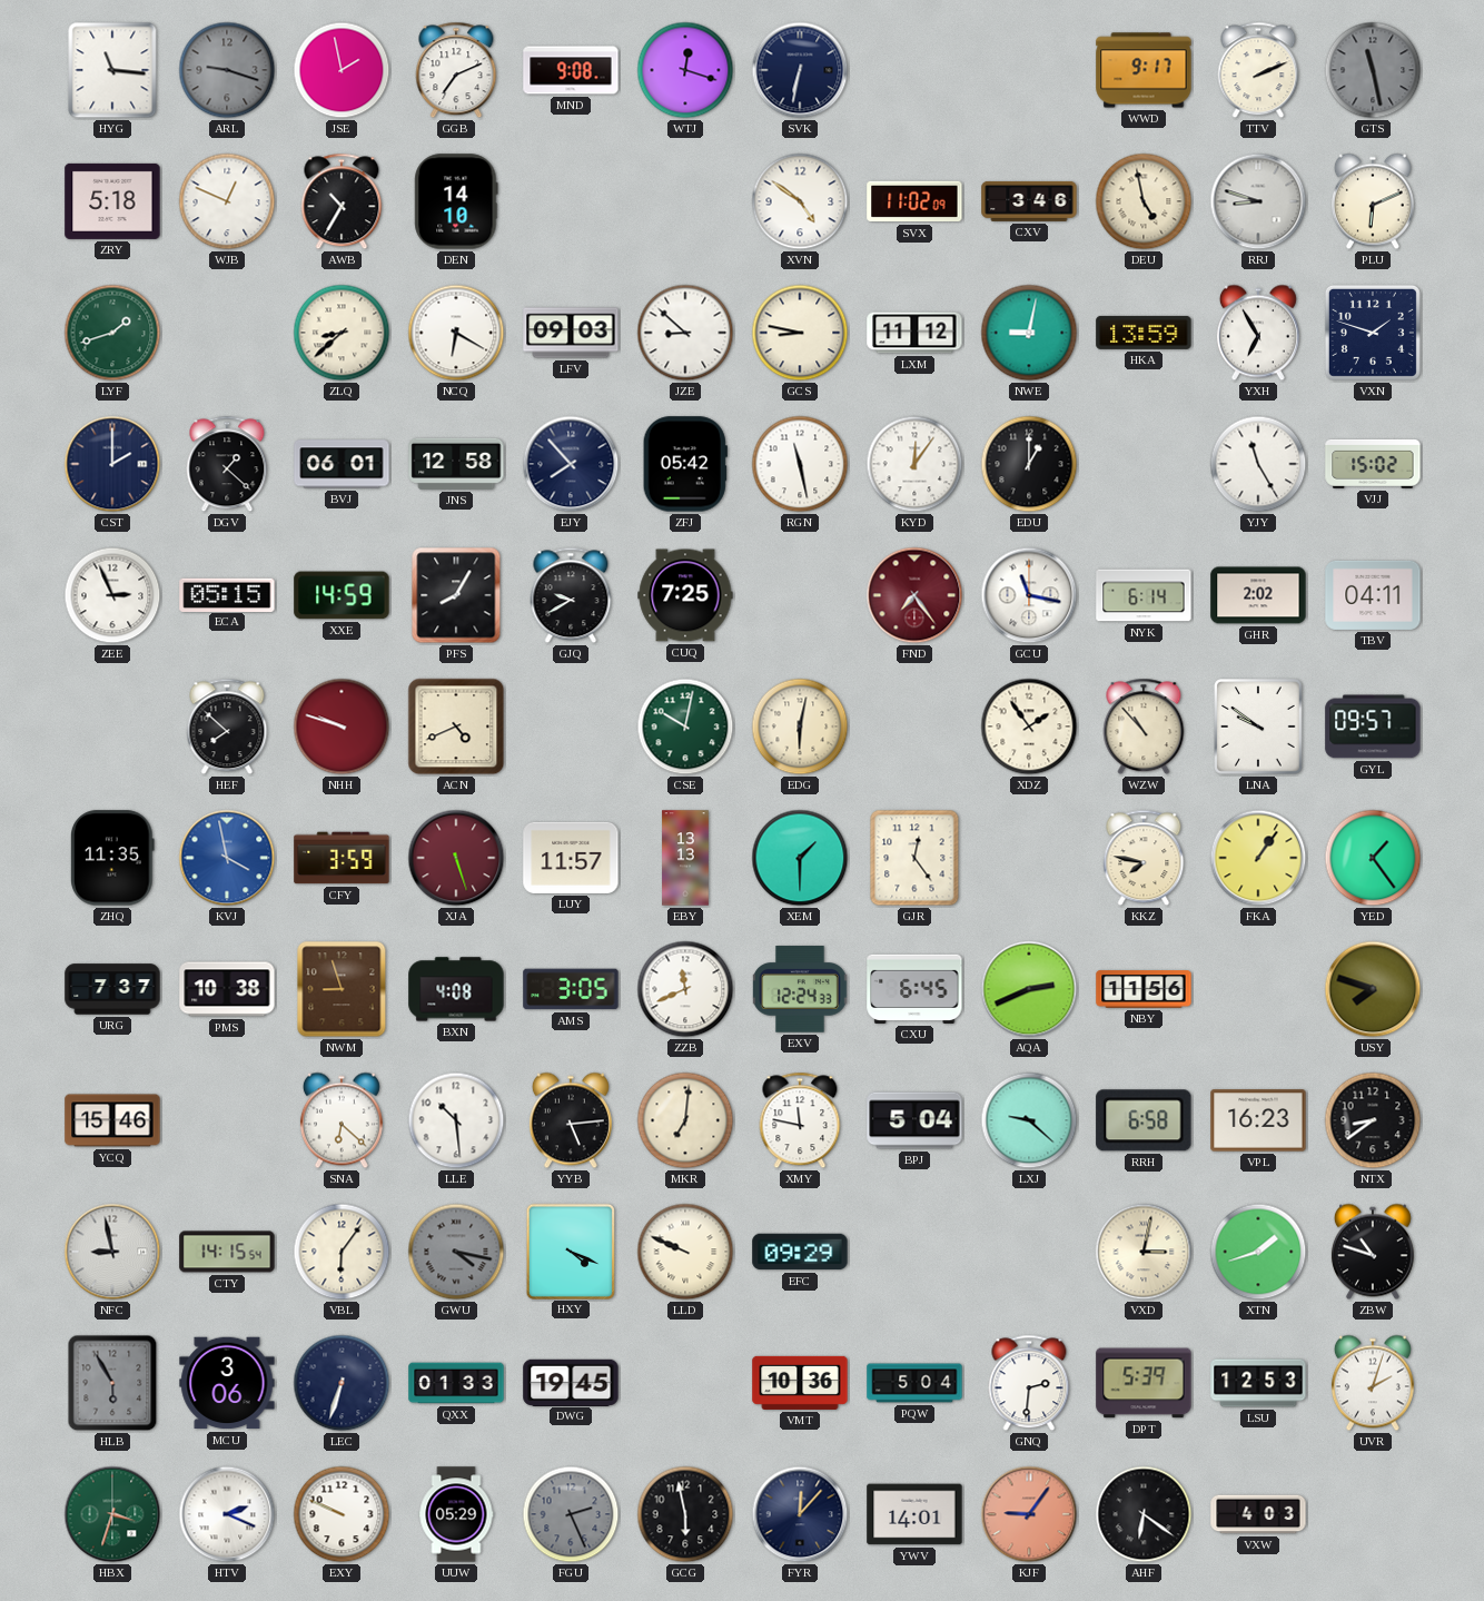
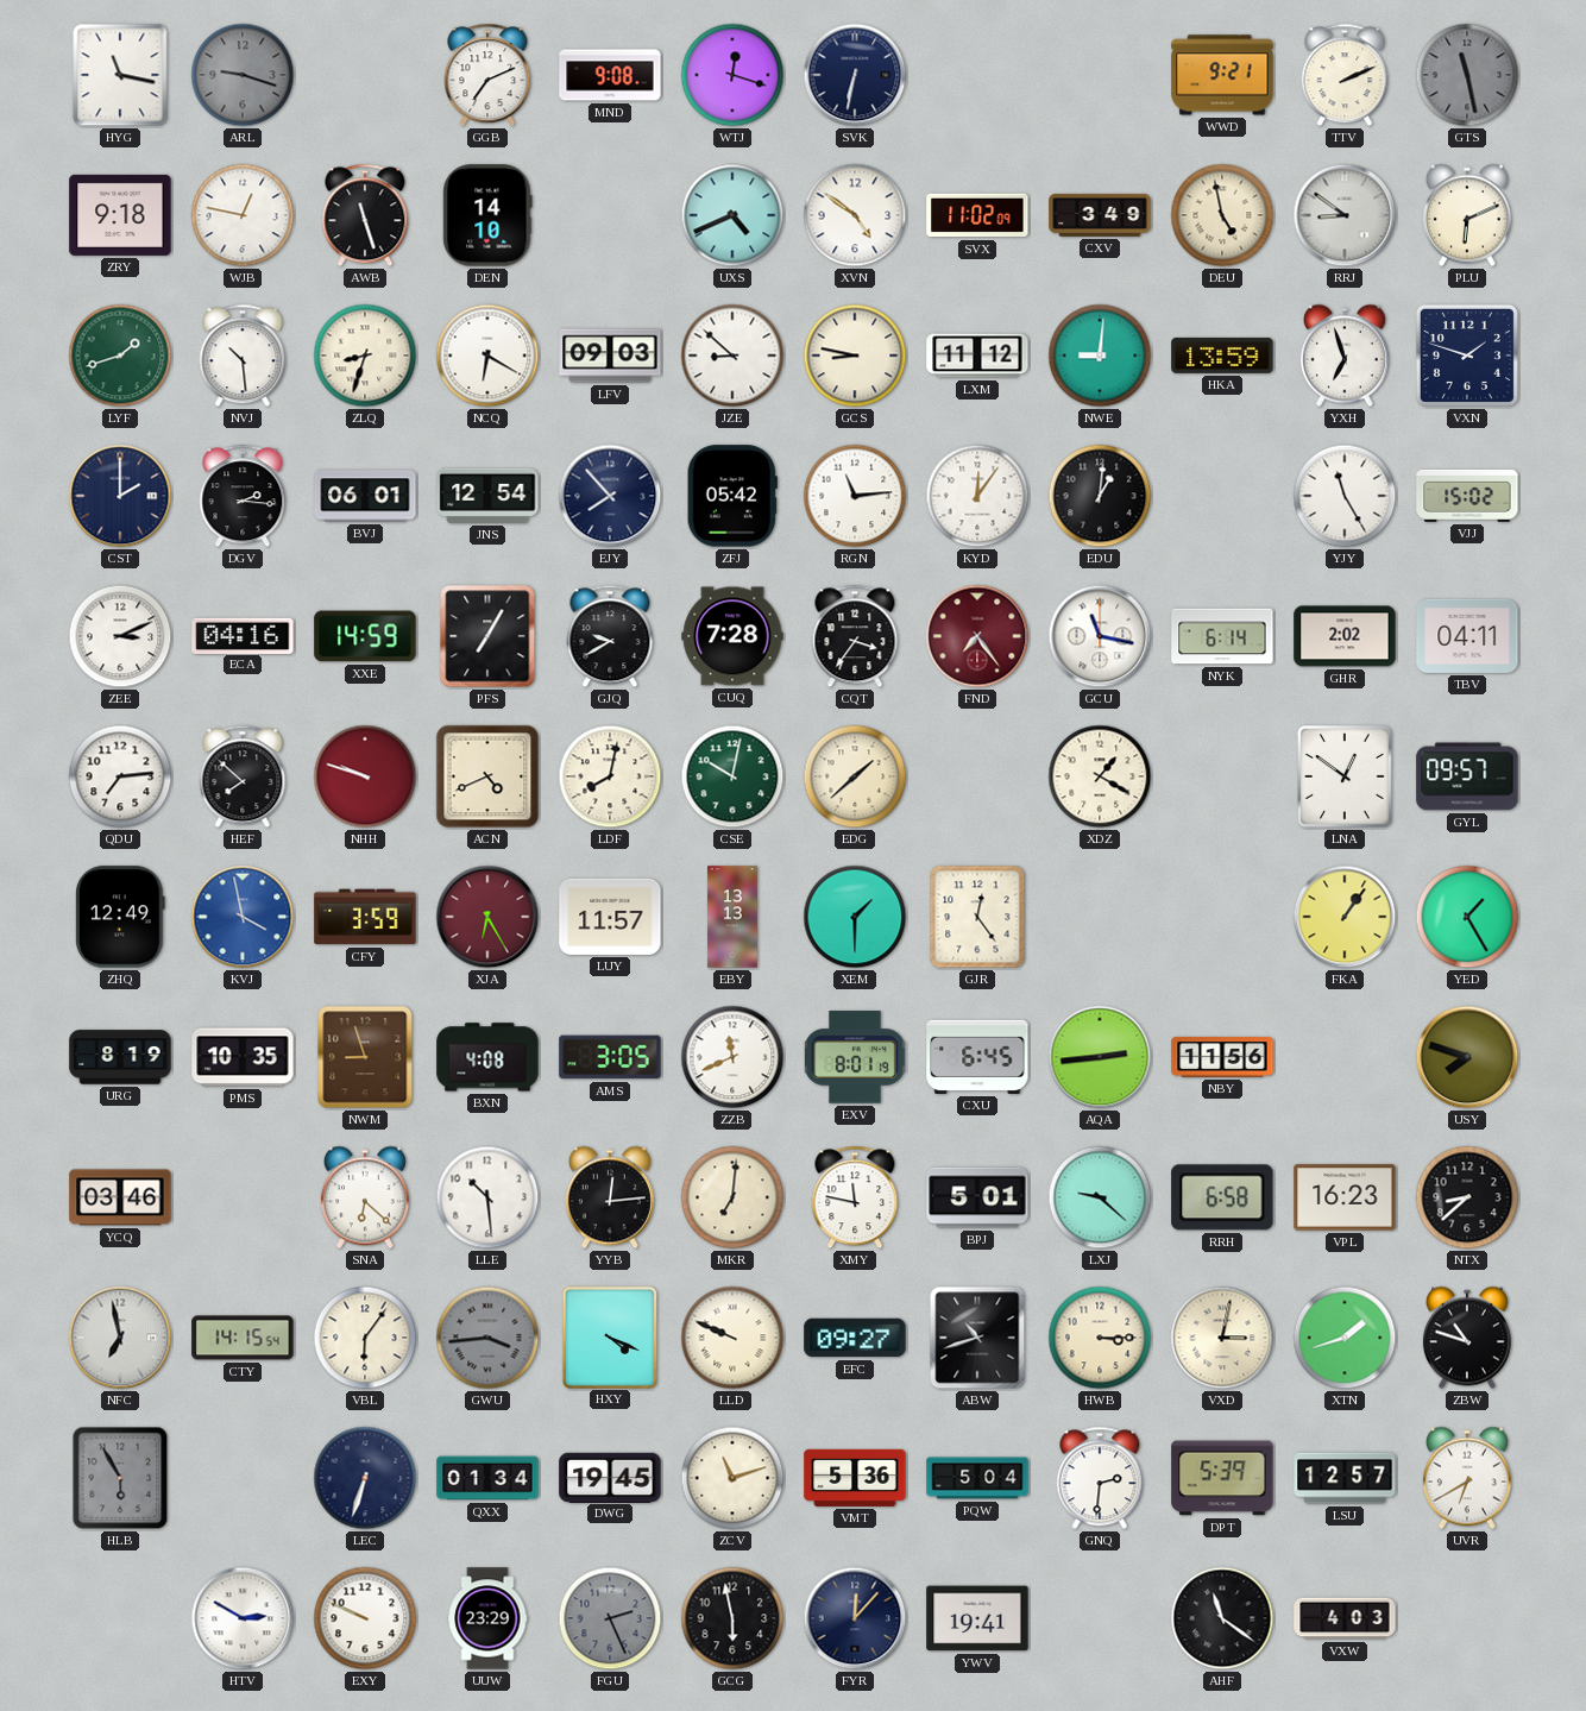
HYG: 11:16 -> 11:17 (120, 75)
JSE: 1:58 -> none (342, 70)
WWD: 9:17 -> 9:21 (1222, 75)
ZRY: 5:18 -> 9:18 (120, 215)
WJB: 12:49 -> 12:47 (243, 215)
AWB: 10:35 -> 11:27 (365, 215)
UXS: none -> 4:41 (732, 215)
CXV: 3:46 -> 3:49 (1100, 215)
RRJ: 8:48 -> 8:51 (1345, 215)
NVJ: none -> 10:29 (243, 356)
ZLQ: 8:38 -> 8:33 (365, 356)
NWE: 9:02 -> 9:01 (1100, 356)
YXH: 6:55 -> 6:57 (1345, 356)
DGV: 1:22 -> 2:16 (243, 496)
JNS: 12:58 -> 12:54 (487, 496)
RGN: 11:28 -> 11:14 (855, 496)
EDU: 1:00 -> 1:01 (1100, 496)
ZEE: 2:56 -> 3:11 (120, 636)
ECA: 05:15 -> 04:16 (243, 635)
PFS: 8:05 -> 7:05 (487, 636)
CUQ: 7:25 -> 7:28 (732, 636)
CQT: none -> 3:36 (855, 636)
QDU: none -> 7:14 (120, 776)
LDF: none -> 8:02 (610, 776)
EDG: 6:02 -> 1:38 (855, 776)
XDZ: 1:54 -> 1:20 (1100, 776)
WZW: 10:53 -> none (1144, 727)
LNA: 9:51 -> 12:51 (1345, 776)
ZHQ: 11:35 -> 12:49 (121, 917)
XJA: 5:27 -> 6:25 (487, 917)
KKZ: 7:47 -> none (1144, 858)
YED: 1:24 -> 1:25 (1467, 917)
URG: 7:37 -> 8:19 (120, 1057)
PMS: 10:38 -> 10:35 (243, 1057)
EXV: 12:24 -> 8:01 (855, 1057)
AQA: 2:41 -> 2:44 (1100, 1057)
YCQ: 15:46 -> 03:46 (120, 1197)
YYB: 5:14 -> 12:14 (610, 1197)
BPJ: 5:04 -> 5:01 (977, 1197)
NTX: 8:39 -> 8:38 (1467, 1197)
NFC: 8:58 -> 6:58 (120, 1338)
GWU: 4:17 -> 3:44 (487, 1338)
EFC: 09:29 -> 09:27 (855, 1338)
ABW: none -> 10:42 (977, 1338)
HWB: none -> 3:15 (1100, 1338)
MCU: 3:06 -> none (227, 1383)
QXX: 01:33 -> 01:34 (487, 1478)
ZCV: none -> 11:12 (732, 1478)
VMT: 10:36 -> 5:36 (855, 1478)
LSU: 12:53 -> 12:57 (1345, 1478)
UVR: 2:03 -> 6:40 (1467, 1478)
HBX: 3:33 -> none (112, 1514)
HTV: 2:19 -> 2:50 (243, 1618)
UUW: 05:29 -> 23:29 (487, 1618)
YWV: 14:01 -> 19:41 (977, 1618)
KJF: 9:06 -> none (1029, 1514)
AHF: 6:21 -> 11:21 (1222, 1618)
